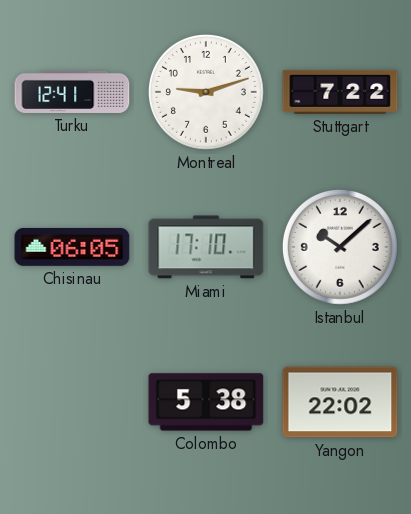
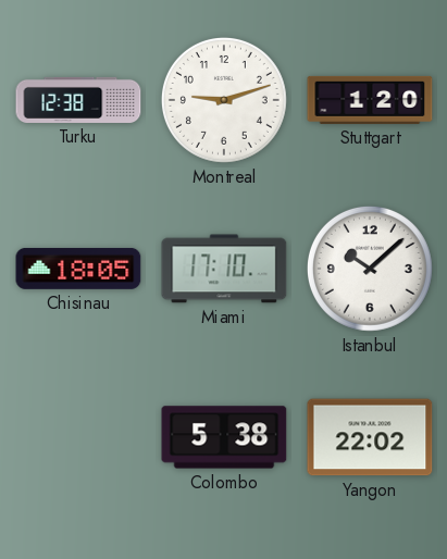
Turku: 12:41 -> 12:38 (78, 100)
Stuttgart: 7:22 -> 1:20 (370, 100)
Chisinau: 06:05 -> 18:05 (78, 269)
